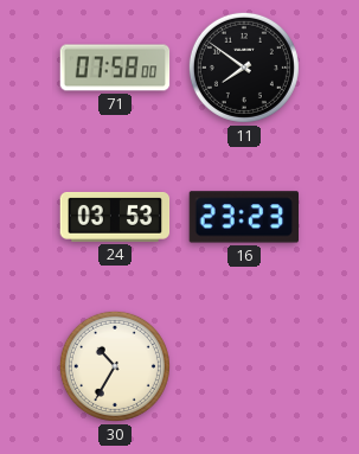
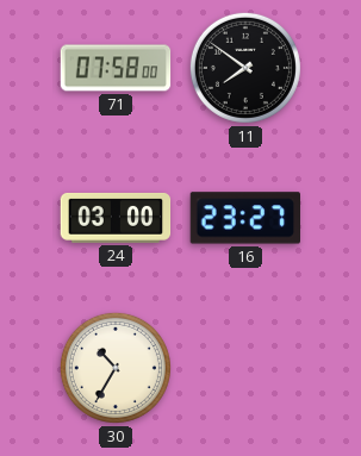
24: 03:53 -> 03:00 (116, 218)
16: 23:23 -> 23:27 (244, 218)
